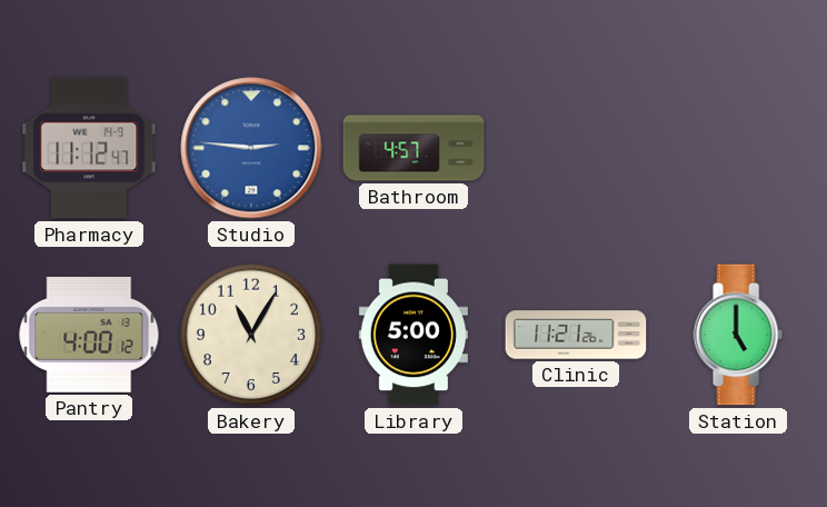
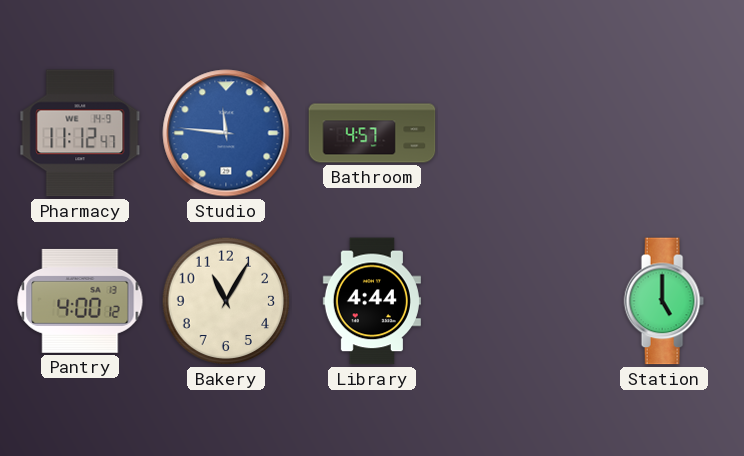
Studio: 2:46 -> 11:46 (226, 133)
Library: 5:00 -> 4:44 (372, 301)
Clinic: 11:21 -> none (576, 335)
